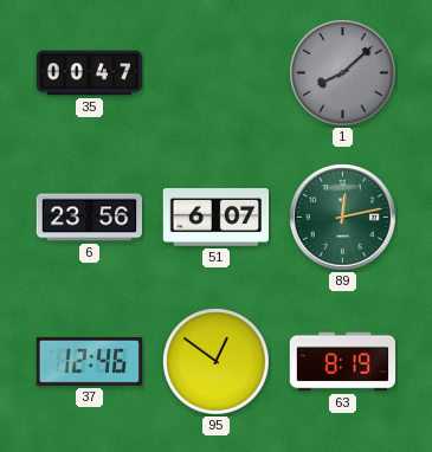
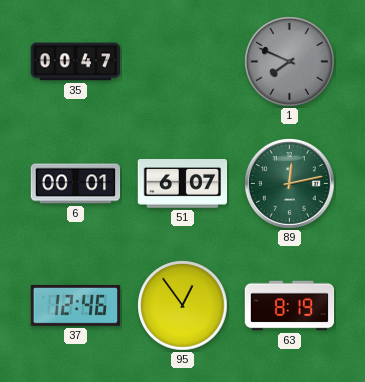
1: 8:08 -> 7:49 (290, 62)
6: 23:56 -> 00:01 (76, 184)
95: 12:51 -> 12:54 (183, 306)
